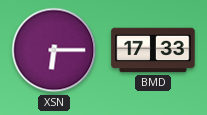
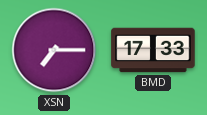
XSN: 6:15 -> 7:15 (54, 50)
